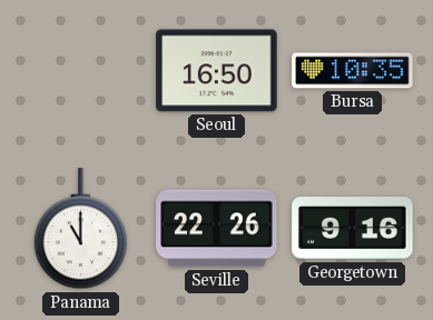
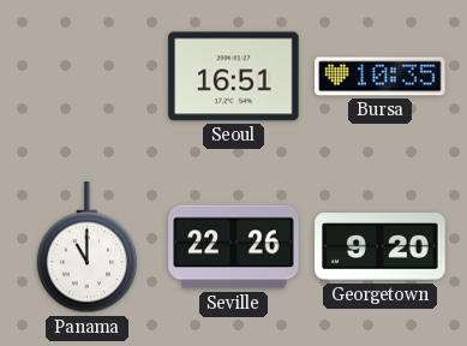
Seoul: 16:50 -> 16:51 (234, 77)
Georgetown: 9:16 -> 9:20 (381, 247)
